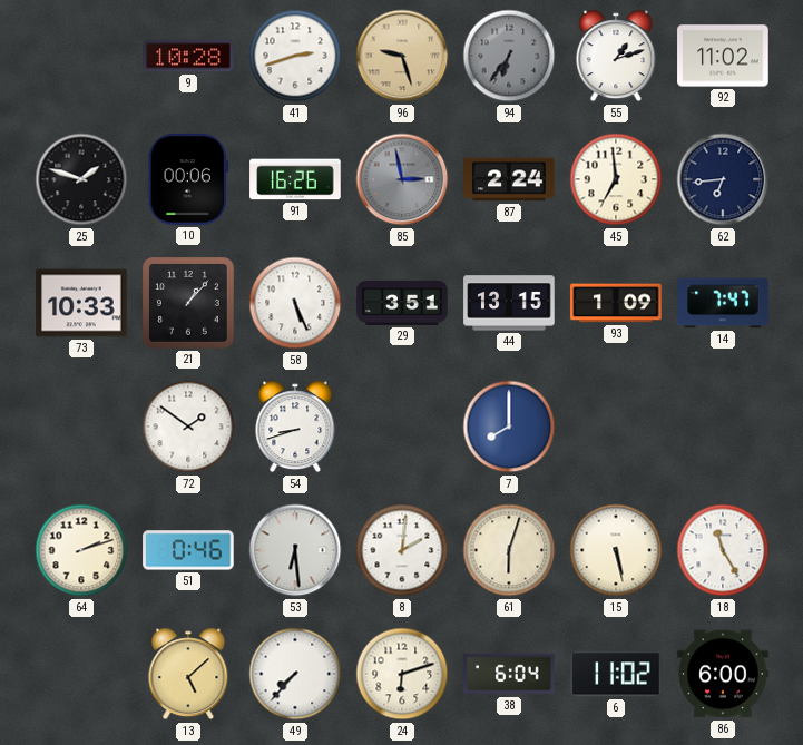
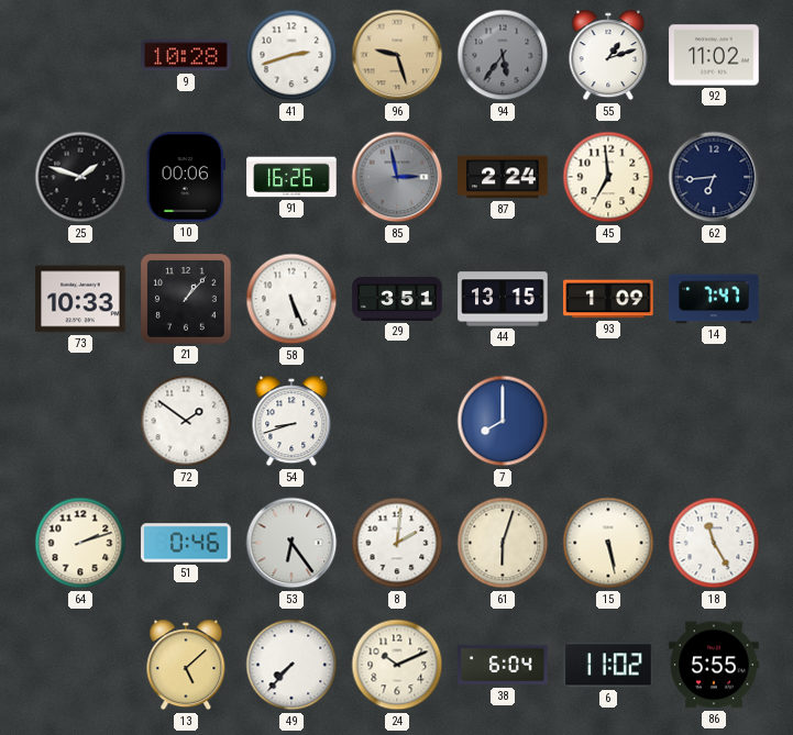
94: 6:36 -> 5:36 (503, 55)
53: 6:29 -> 6:24 (291, 543)
24: 6:12 -> 10:11 (397, 665)
86: 6:00 -> 5:55 (714, 665)
